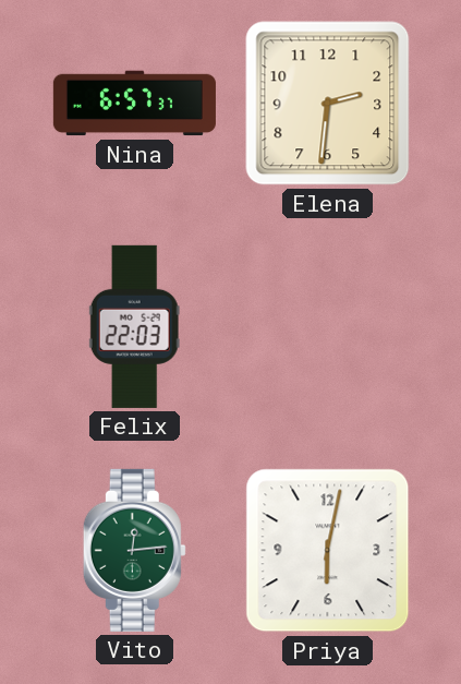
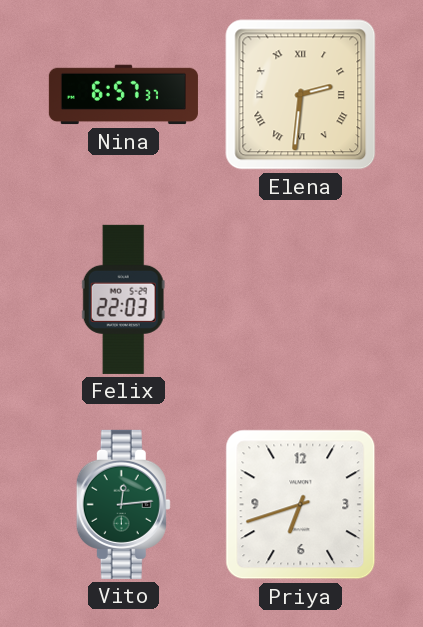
Elena numerals: Arabic -> Roman (301, 95)
Priya: 6:02 -> 6:42 (301, 505)
